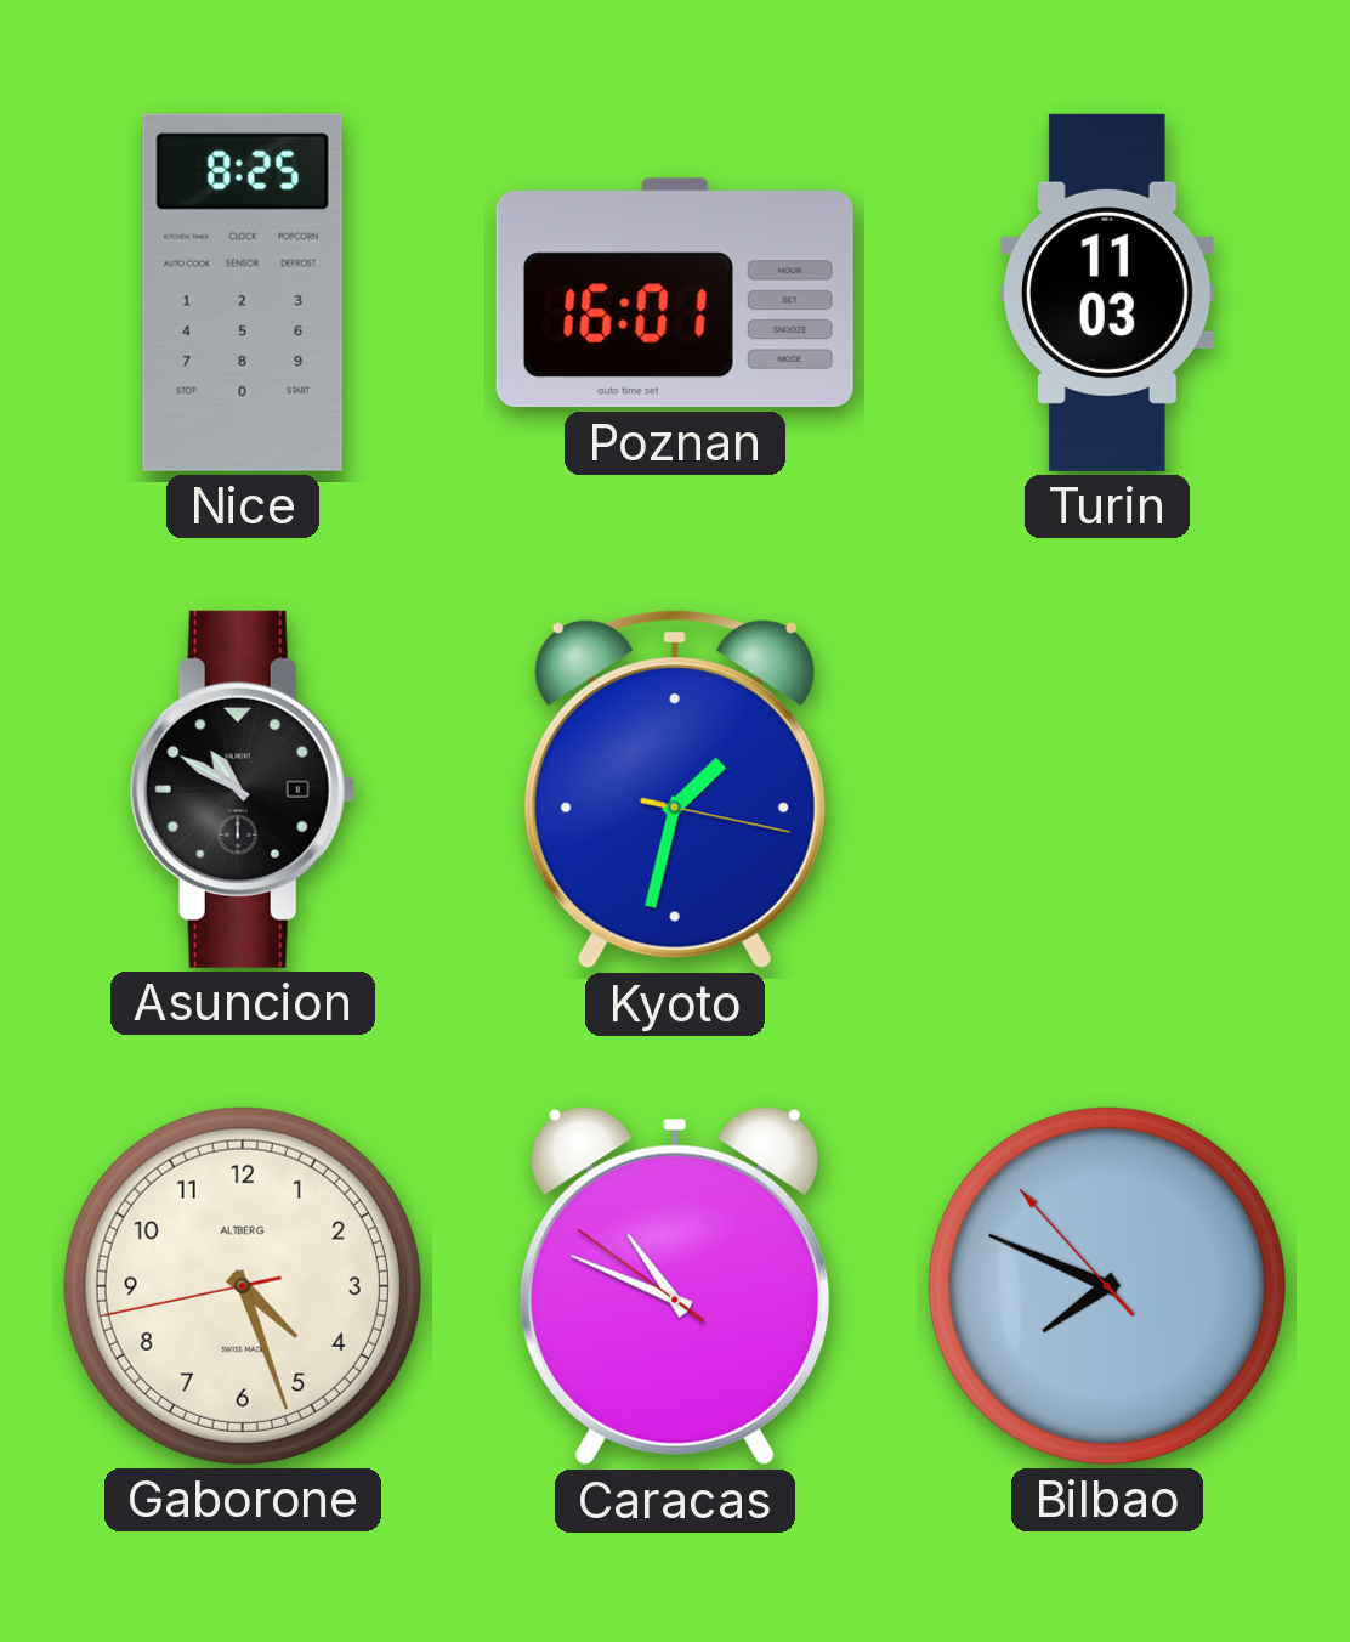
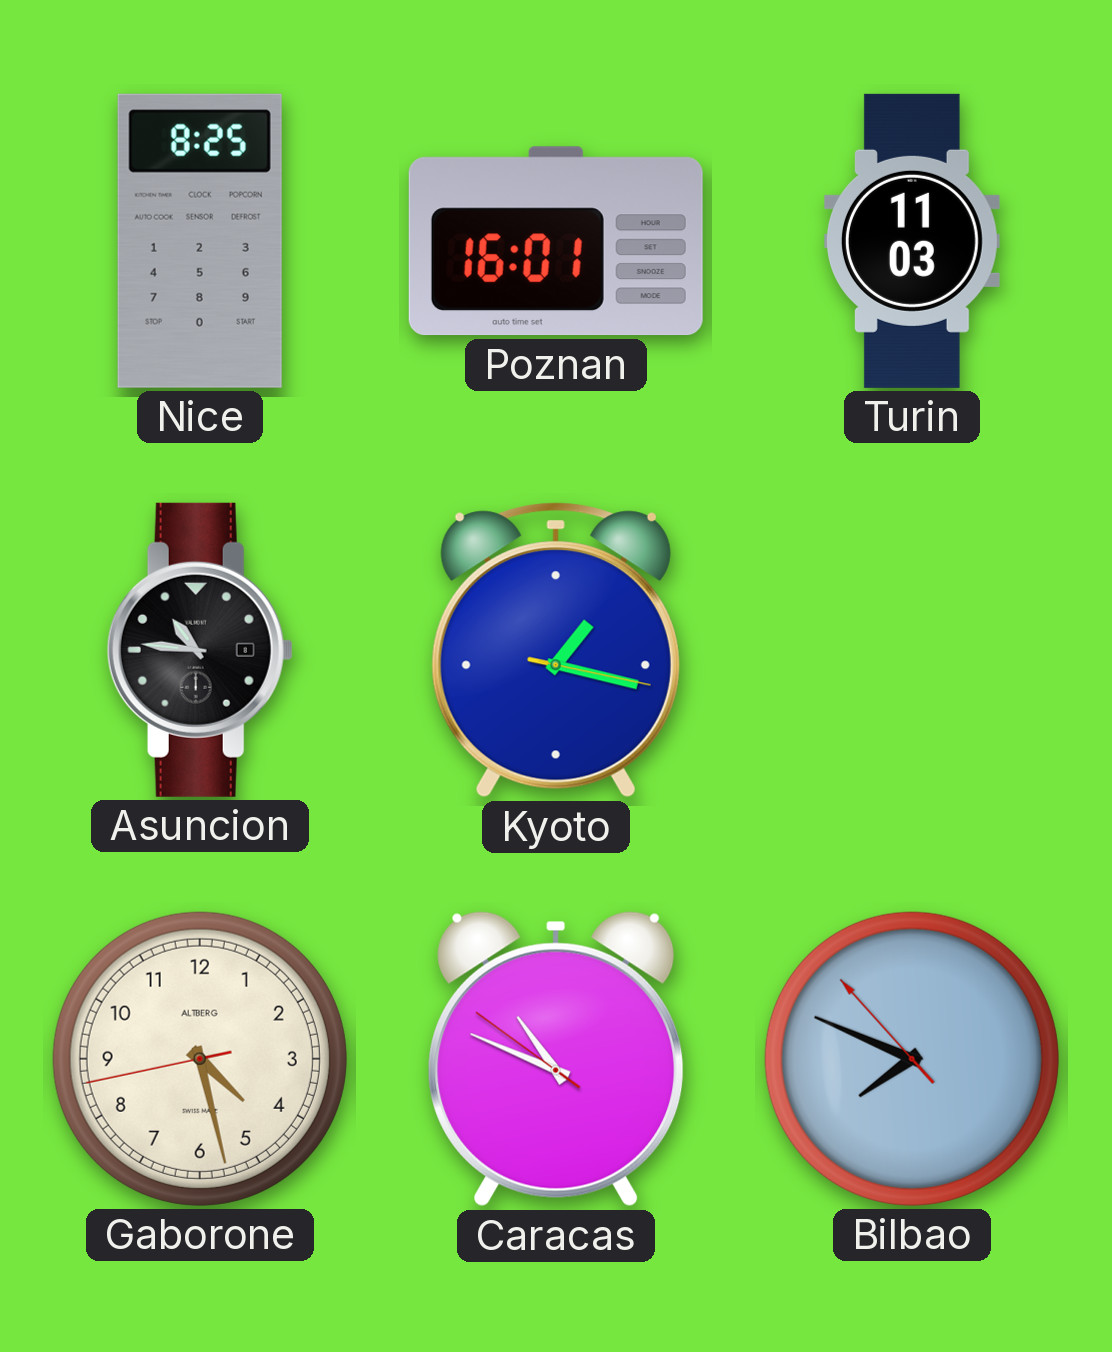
Asuncion: 10:50 -> 10:46 (200, 650)
Kyoto: 1:32 -> 1:17 (556, 650)
Gaborone: 4:26 -> 4:27 (200, 1059)
